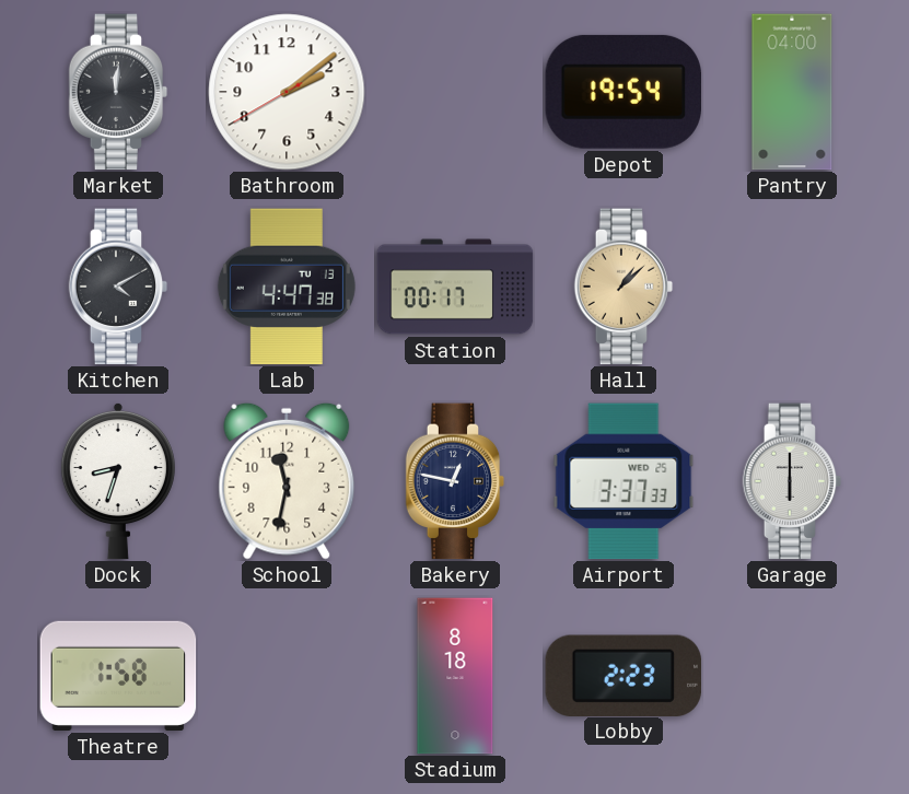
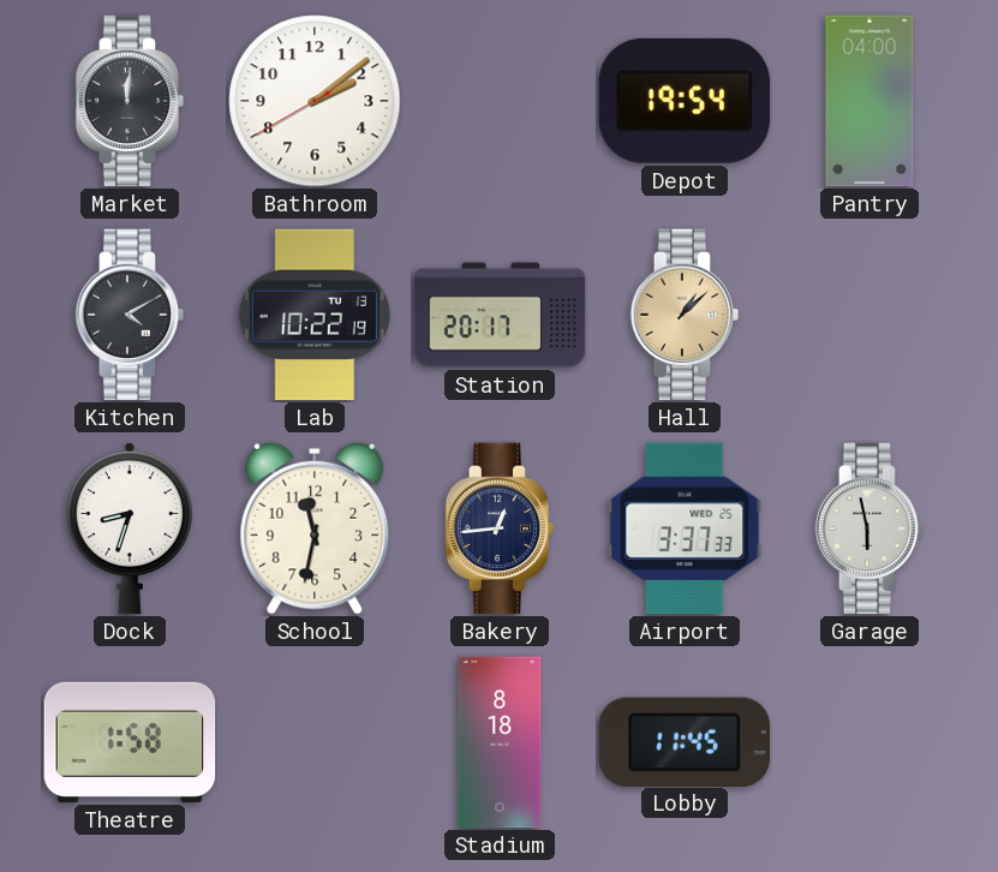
Lab: 4:47 -> 10:22 (315, 315)
Station: 00:17 -> 20:17 (500, 315)
Bakery: 12:47 -> 12:44 (500, 528)
Garage: 6:00 -> 5:58 (869, 528)
Lobby: 2:23 -> 11:45 (685, 741)
